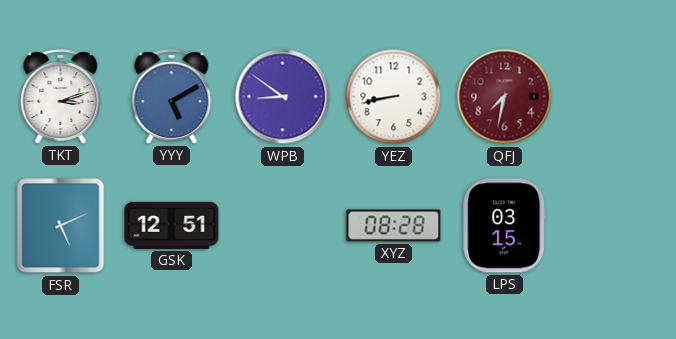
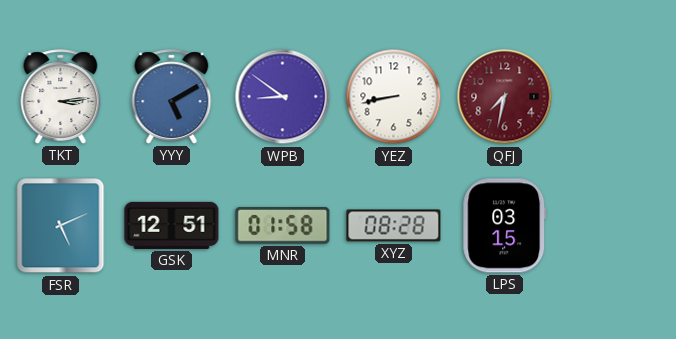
TKT: 3:12 -> 3:14 (61, 97)
MNR: none -> 01:58 (283, 226)
